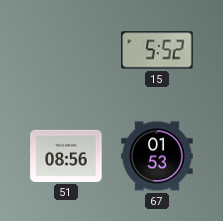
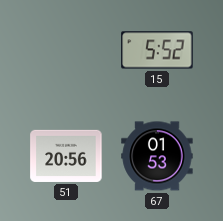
51: 08:56 -> 20:56 (66, 156)
